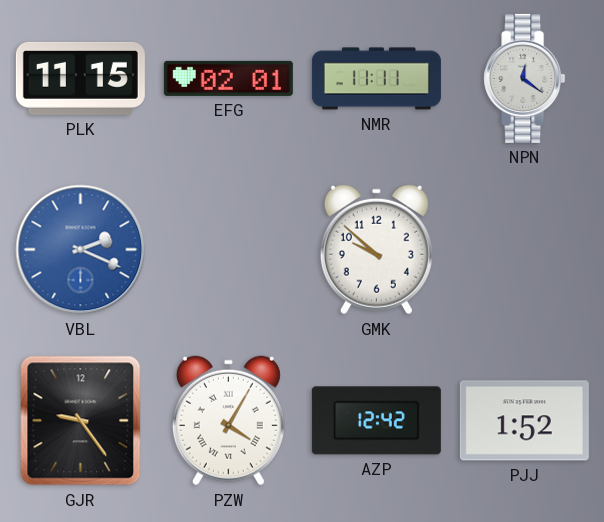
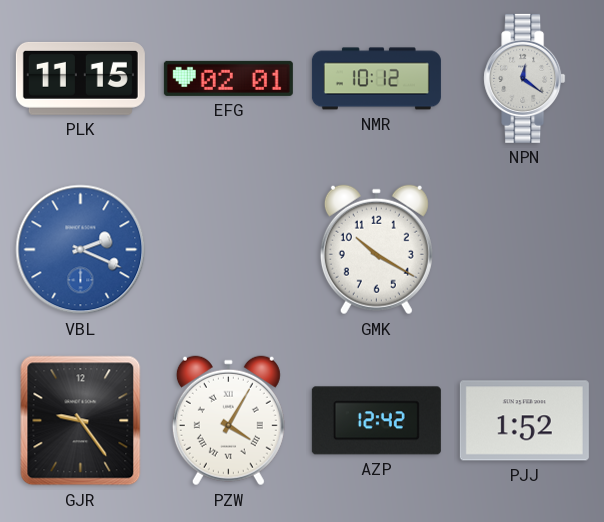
NMR: 11:11 -> 10:12 (376, 79)
GMK: 9:52 -> 10:20 (376, 250)
